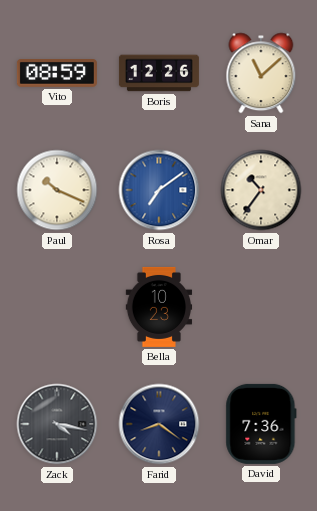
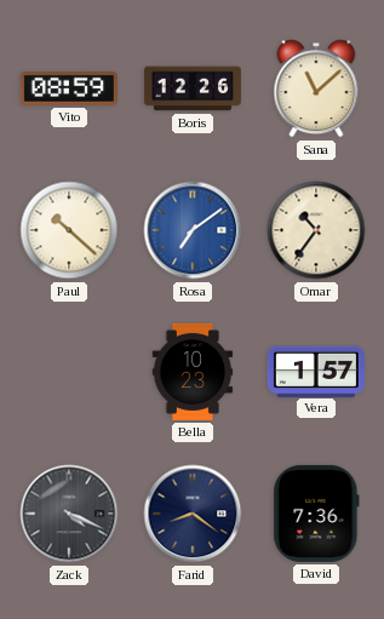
Paul: 10:19 -> 10:22 (69, 230)
Vera: none -> 1:57 (316, 371)
Zack: 4:17 -> 4:19 (69, 514)
